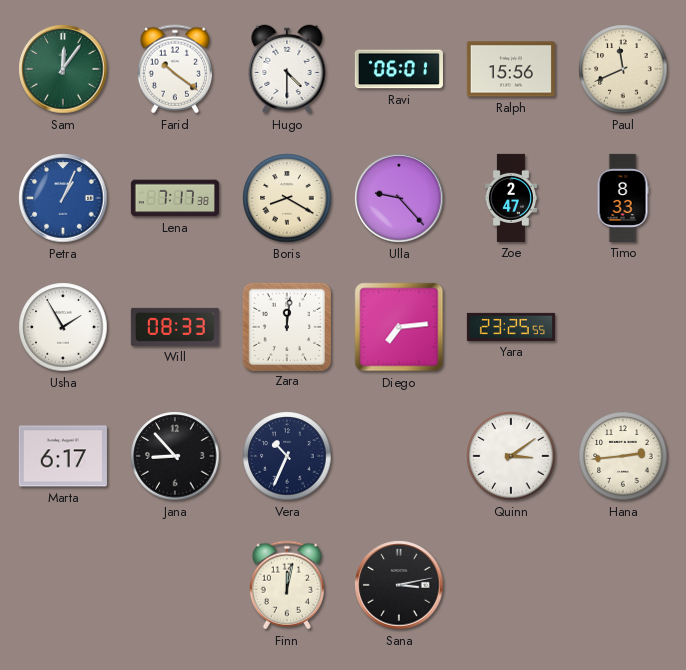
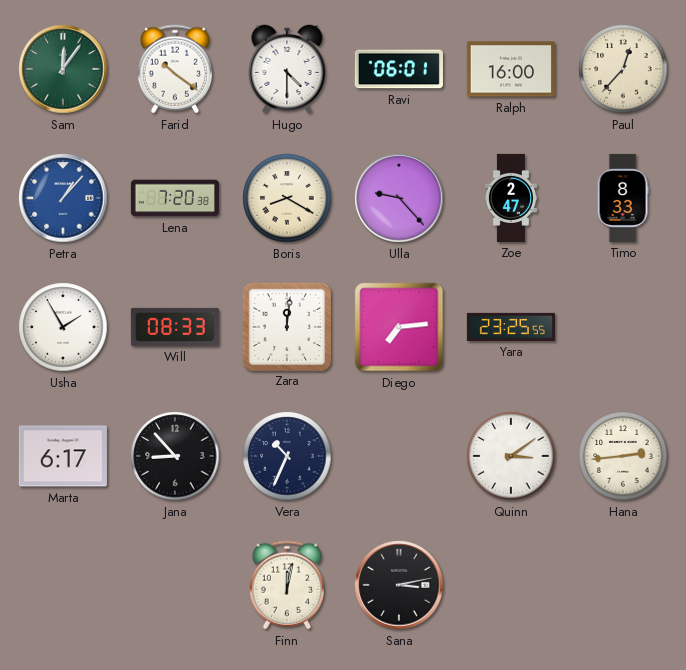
Ralph: 15:56 -> 16:00 (511, 69)
Paul: 11:41 -> 12:37 (623, 69)
Petra: 1:04 -> 1:07 (63, 198)
Lena: 7:17 -> 7:20 (175, 198)
